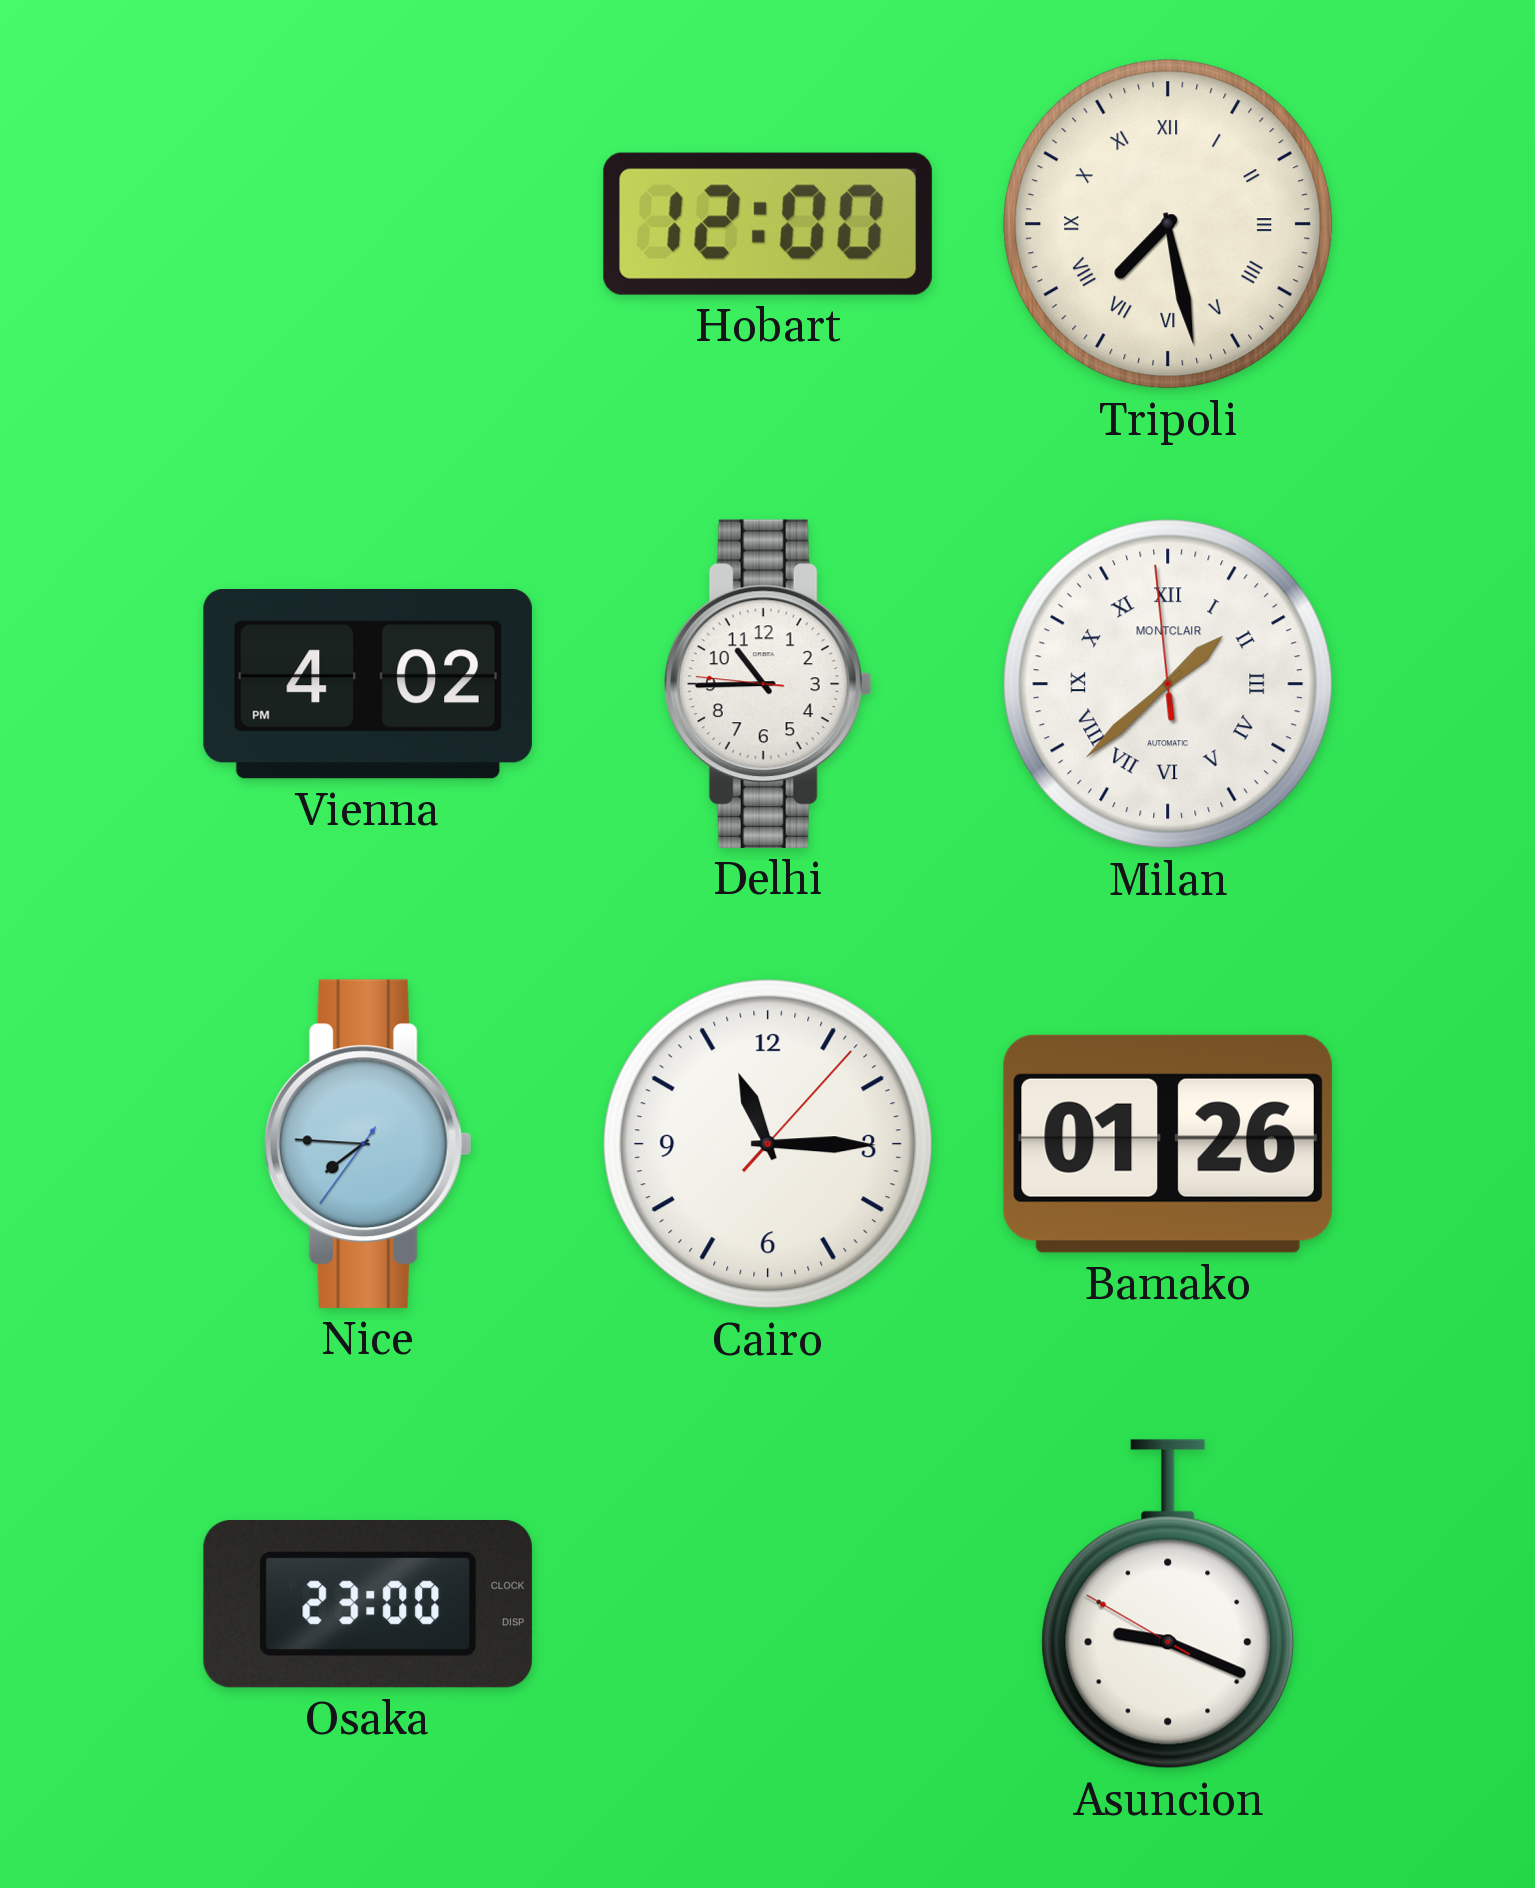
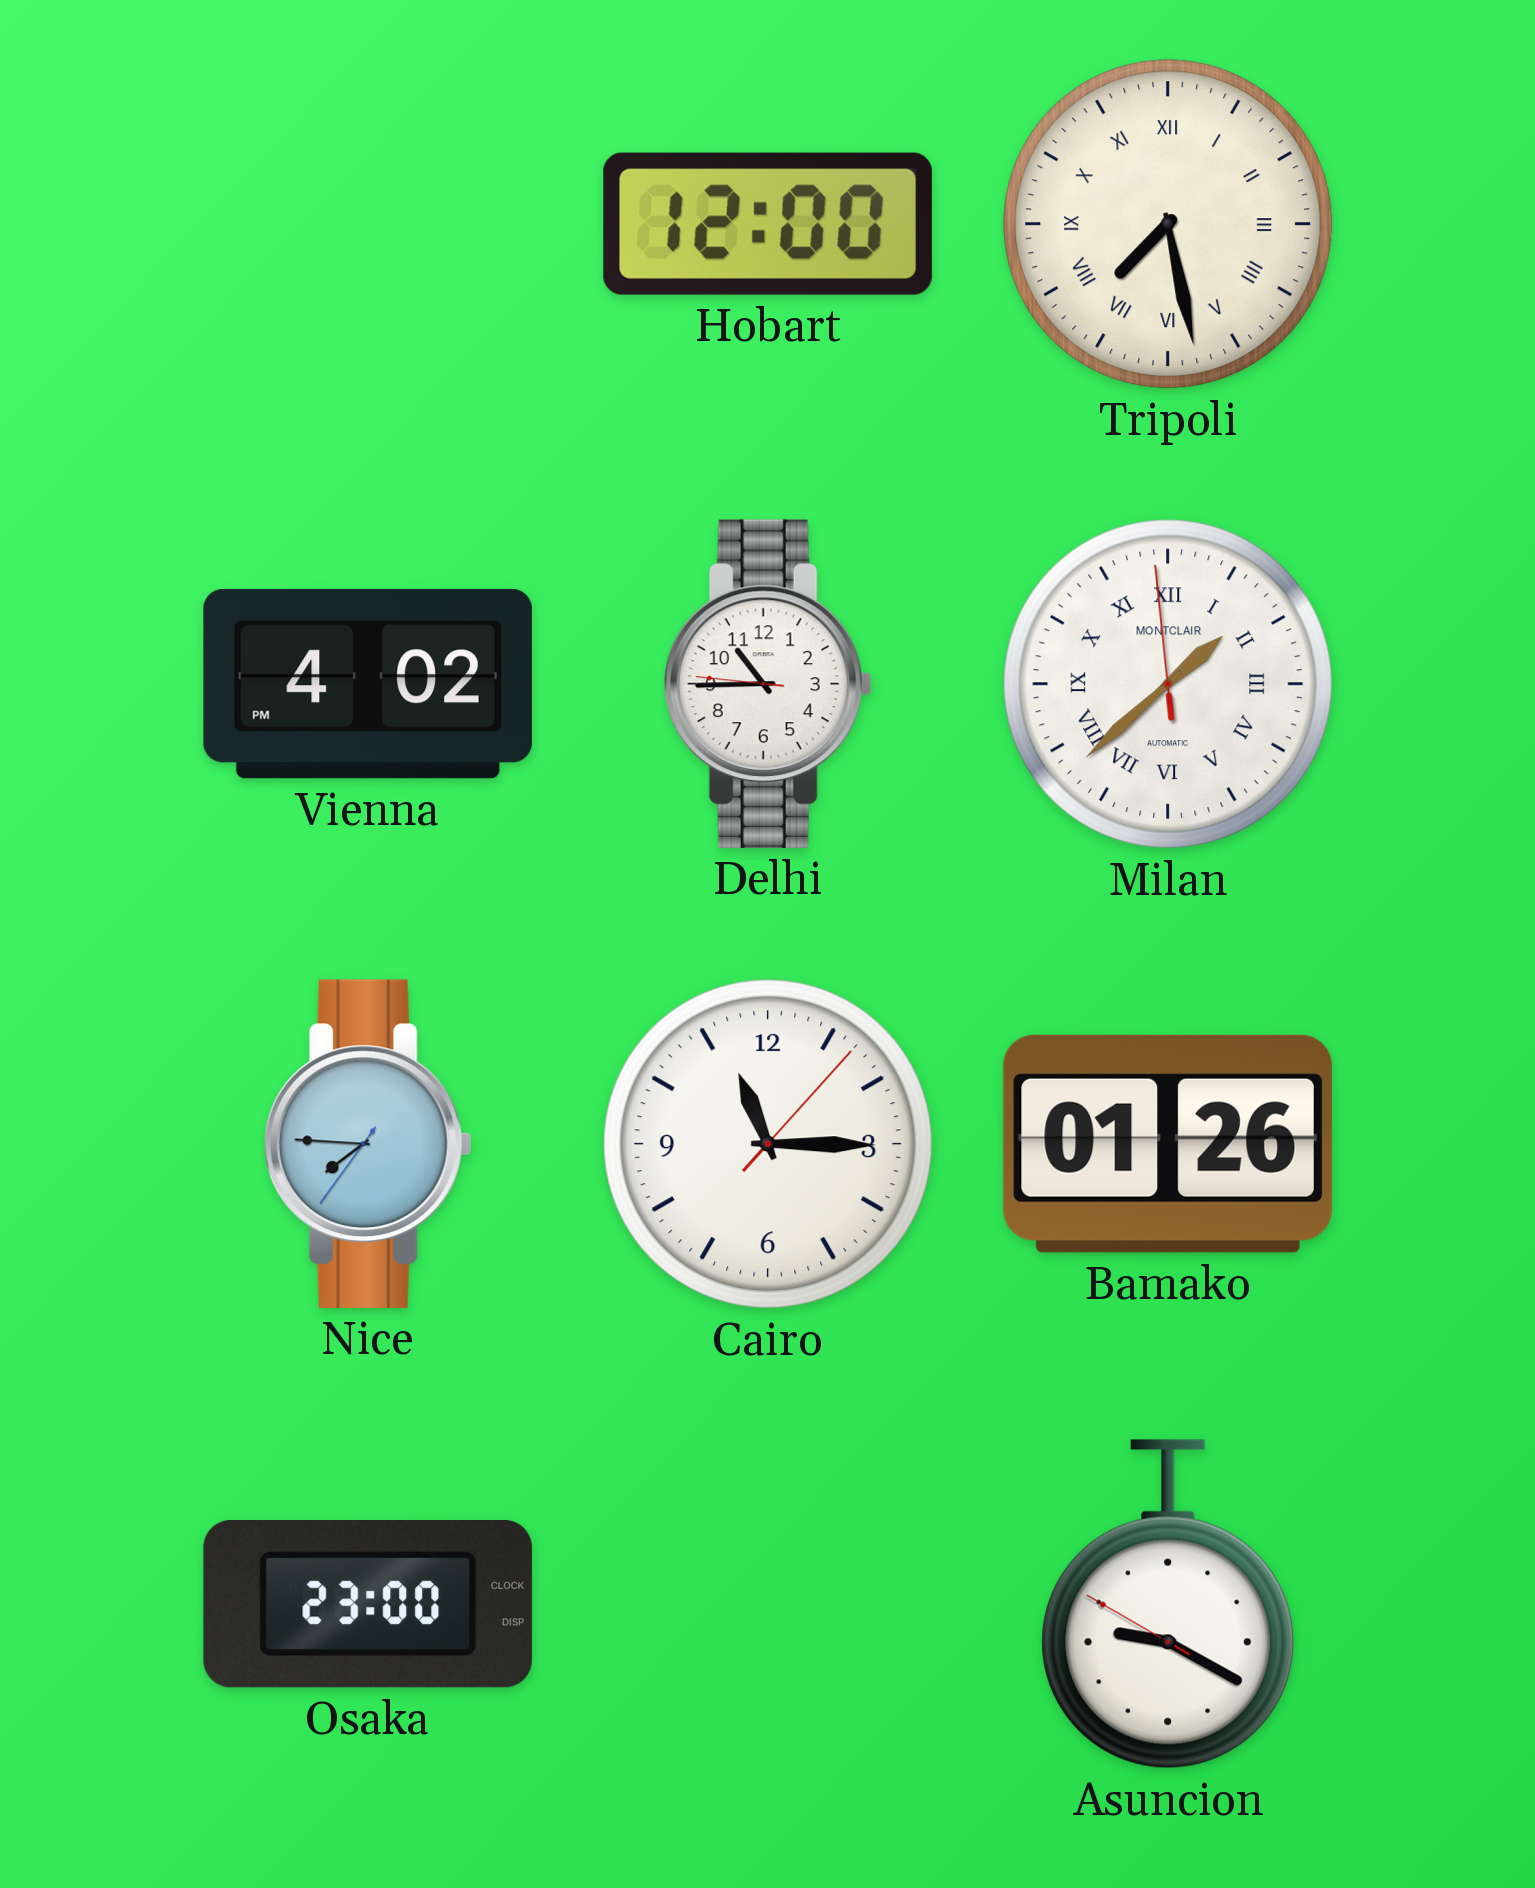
Asuncion: 9:18 -> 9:19 (1168, 1604)
